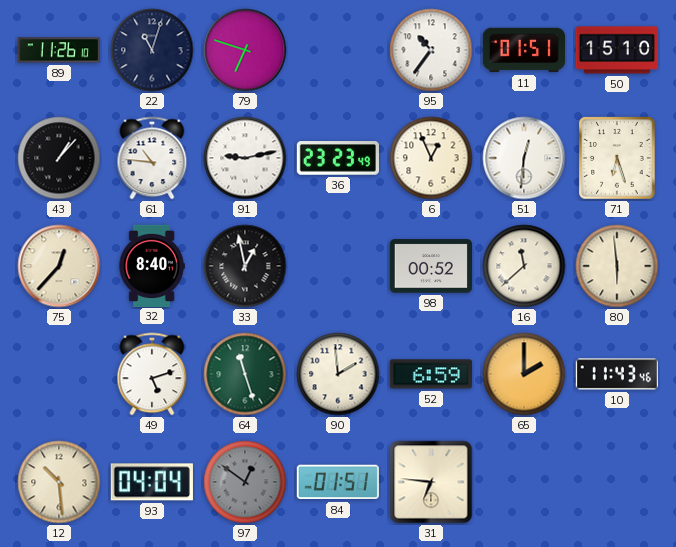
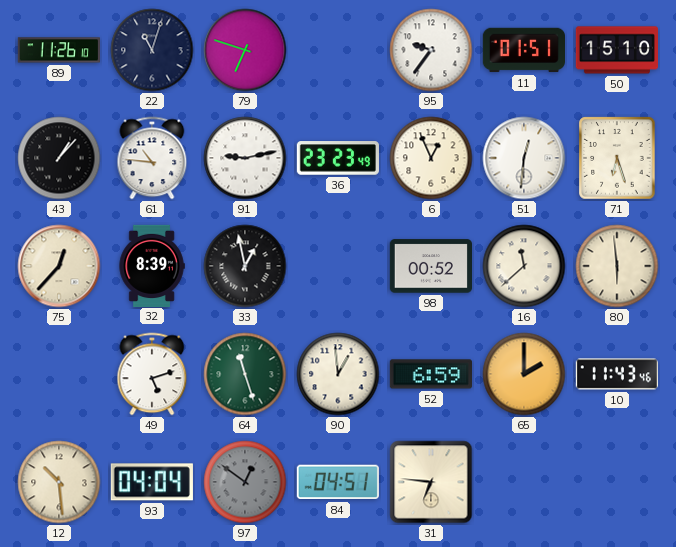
95: 10:36 -> 9:36 (431, 50)
32: 8:40 -> 8:39 (152, 265)
90: 1:59 -> 12:59 (338, 374)
84: 01:51 -> 04:51 (338, 482)
